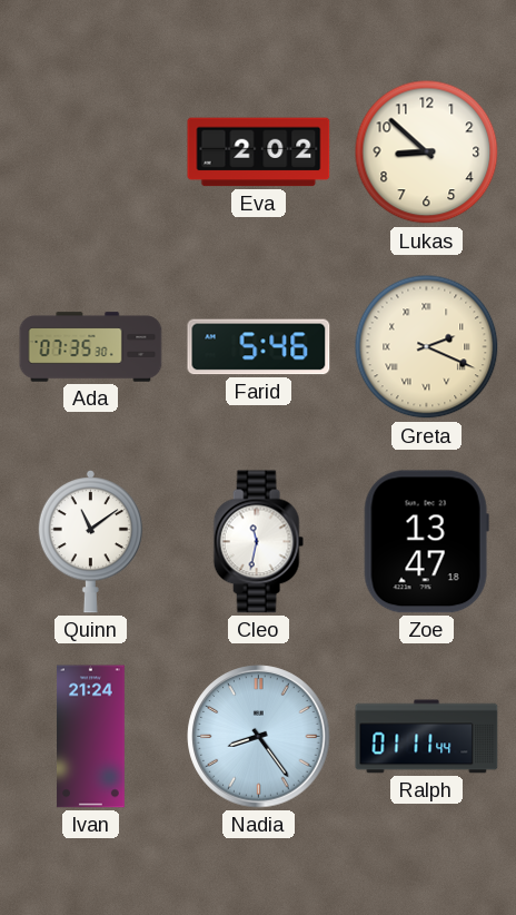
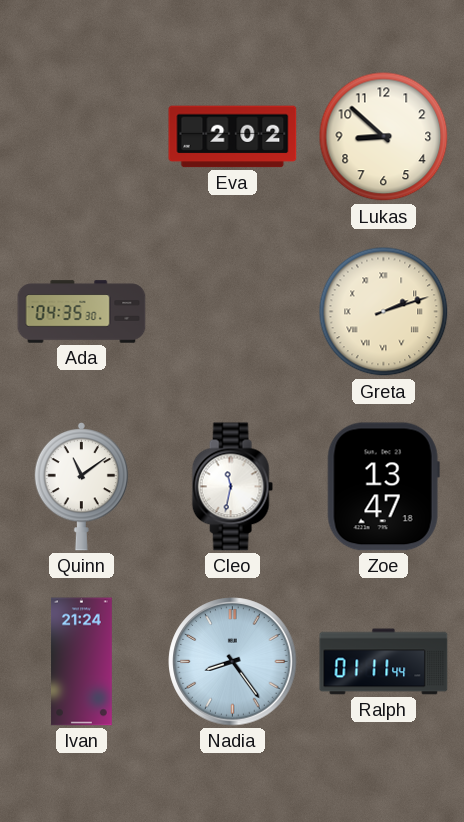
Ada: 07:35 -> 04:35 (82, 312)
Farid: 5:46 -> none (259, 347)
Greta: 2:19 -> 2:12 (384, 312)
